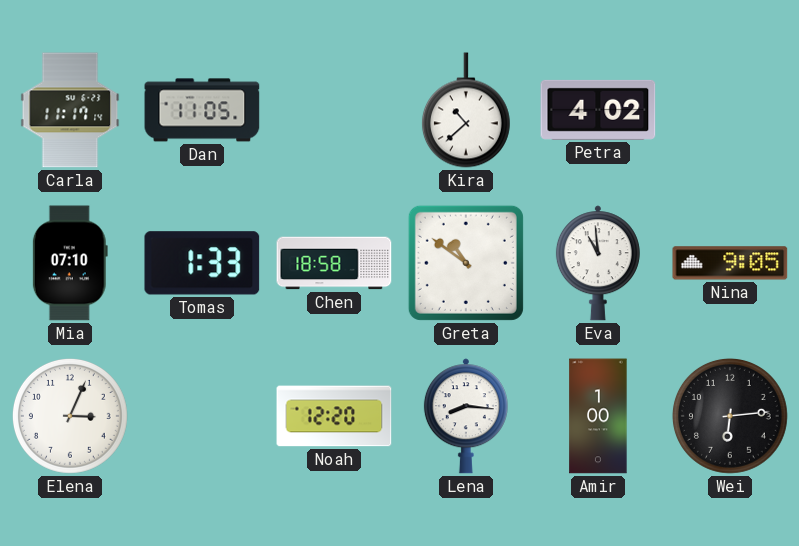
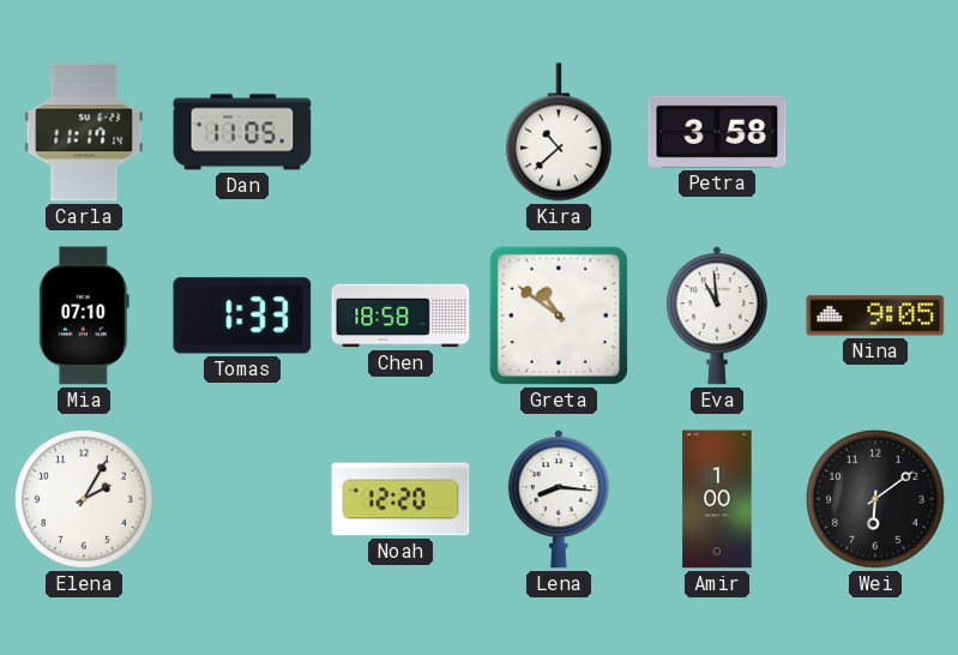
Petra: 4:02 -> 3:58 (717, 132)
Elena: 3:04 -> 2:05 (84, 499)
Wei: 6:14 -> 6:09 (875, 499)
